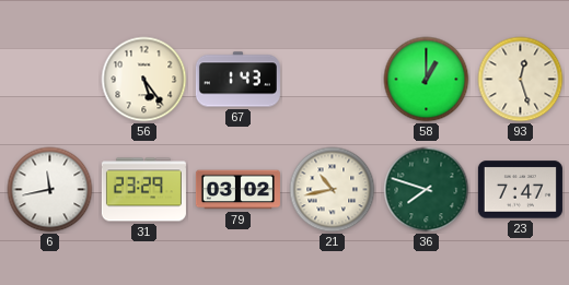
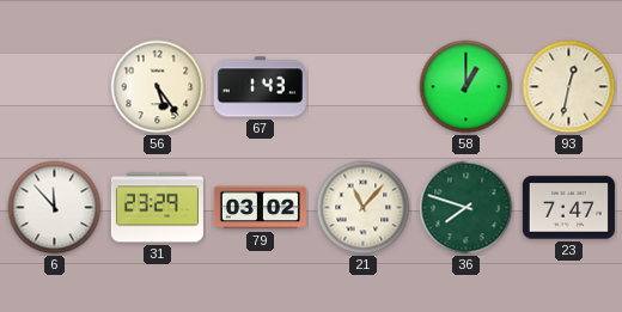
93: 12:27 -> 12:32 (569, 87)
6: 11:43 -> 11:53 (55, 208)
21: 10:43 -> 11:07 (364, 208)
